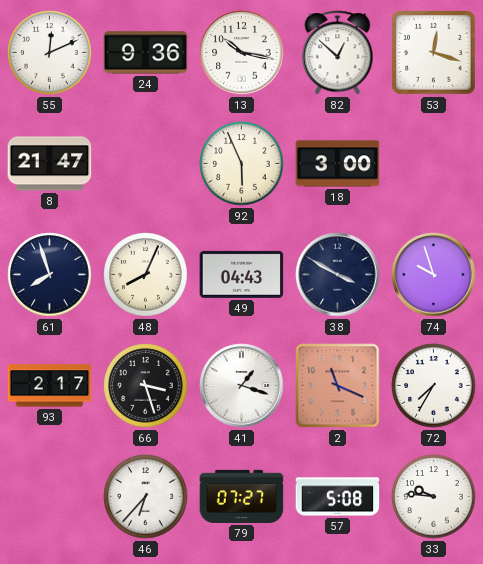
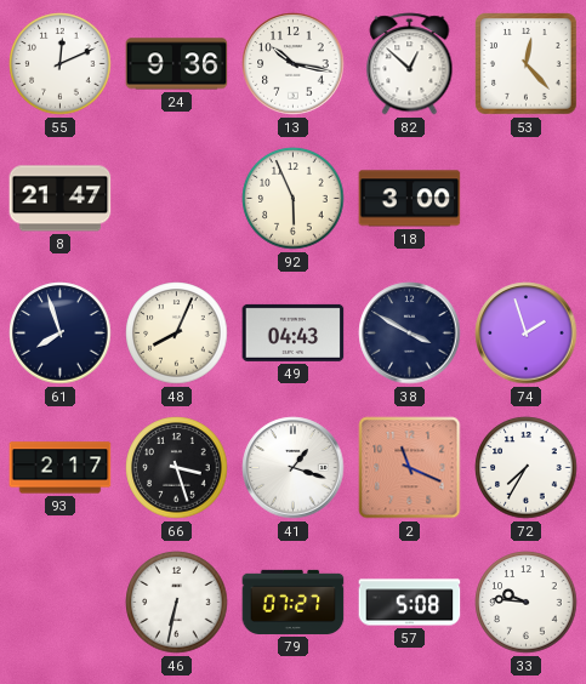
53: 12:18 -> 12:23 (527, 64)
74: 9:57 -> 1:57 (527, 334)
46: 6:37 -> 6:32 (177, 603)
